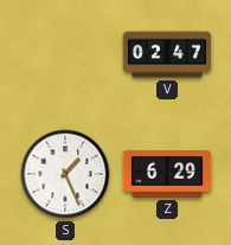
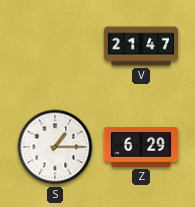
V: 02:47 -> 21:47 (140, 46)
S: 1:26 -> 1:15 (55, 147)
